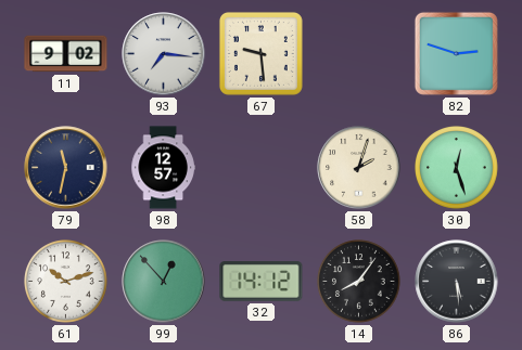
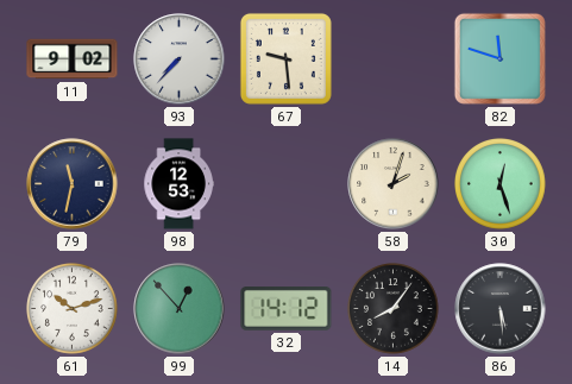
93: 7:16 -> 7:37 (180, 59)
82: 2:48 -> 11:48 (499, 58)
98: 12:57 -> 12:53 (178, 184)
